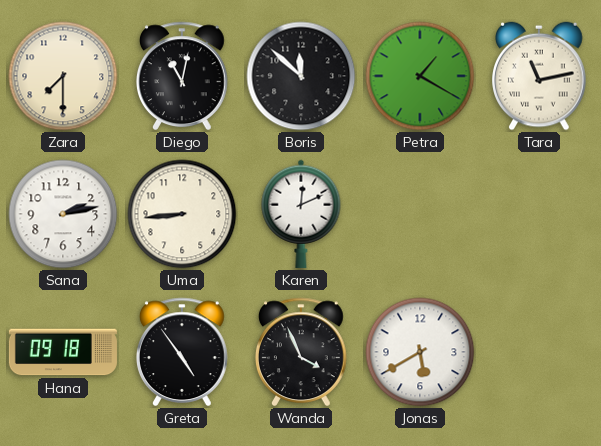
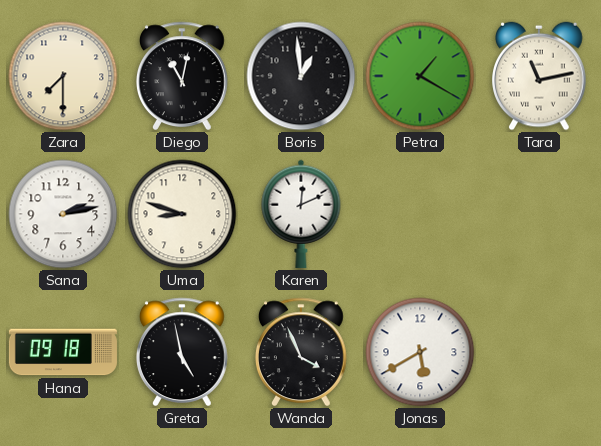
Boris: 11:52 -> 12:59 (301, 76)
Uma: 8:44 -> 8:48 (182, 214)
Greta: 4:54 -> 4:58 (183, 352)
